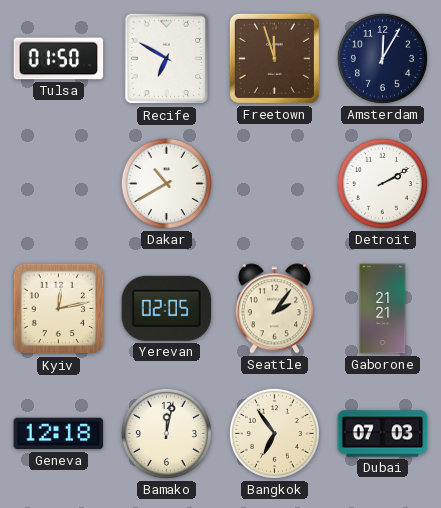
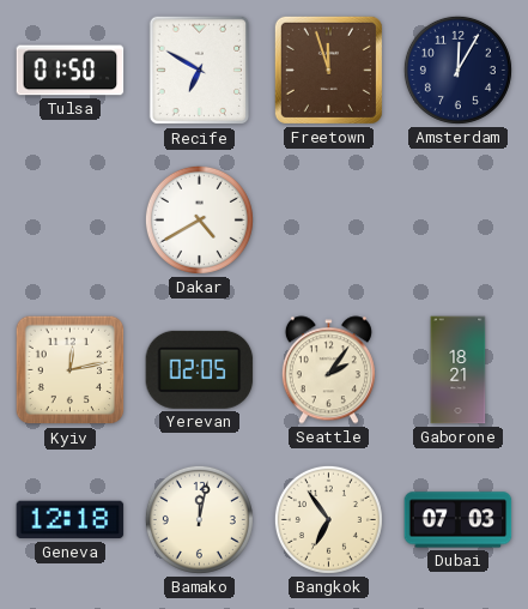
Dakar: 10:40 -> 4:40 (199, 219)
Detroit: 2:10 -> none (382, 183)
Gaborone: 21:21 -> 18:21 (459, 370)
